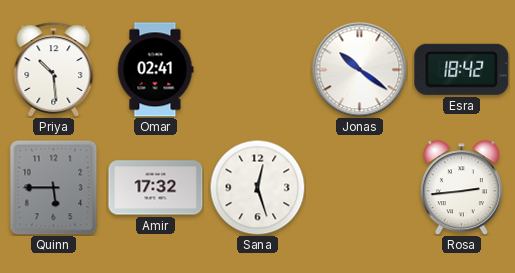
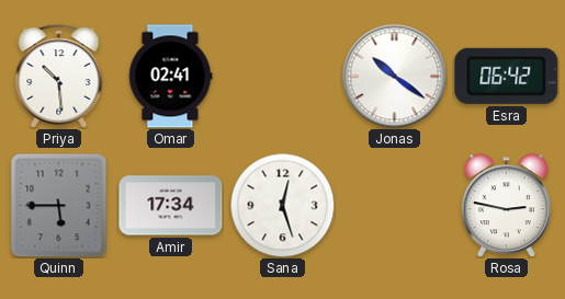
Esra: 18:42 -> 06:42 (507, 76)
Amir: 17:32 -> 17:34 (171, 206)
Rosa: 2:44 -> 2:47 (506, 206)
